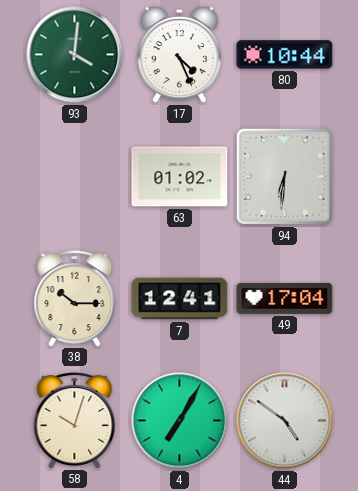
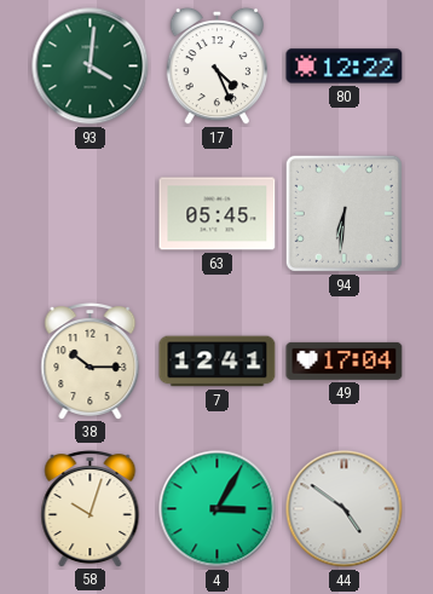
80: 10:44 -> 12:22 (345, 67)
63: 01:02 -> 05:45 (218, 214)
4: 7:05 -> 3:05 (218, 509)
